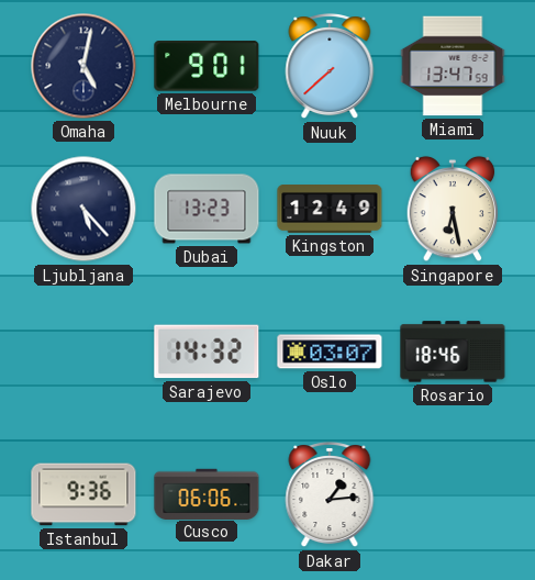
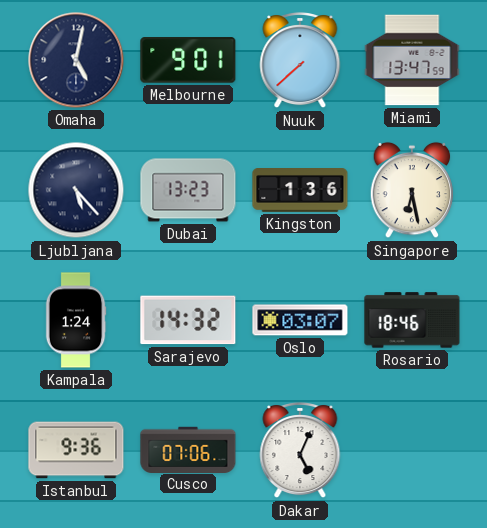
Kingston: 12:49 -> 1:36 (300, 191)
Kampala: none -> 1:24 (76, 320)
Cusco: 06:06 -> 07:06 (188, 449)
Dakar: 1:14 -> 5:04 (300, 450)
